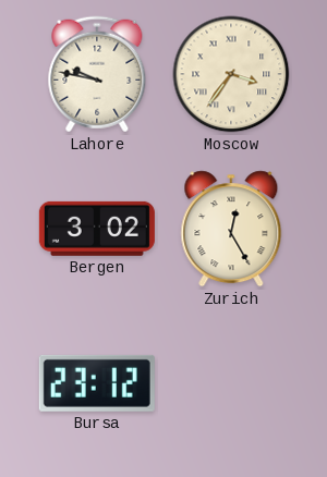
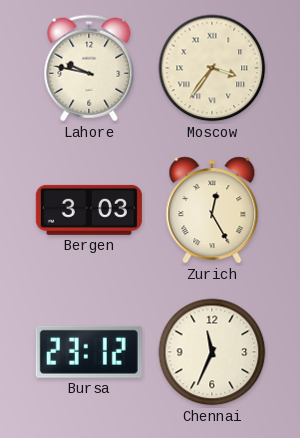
Bergen: 3:02 -> 3:03 (89, 210)
Chennai: none -> 11:34 (212, 352)
